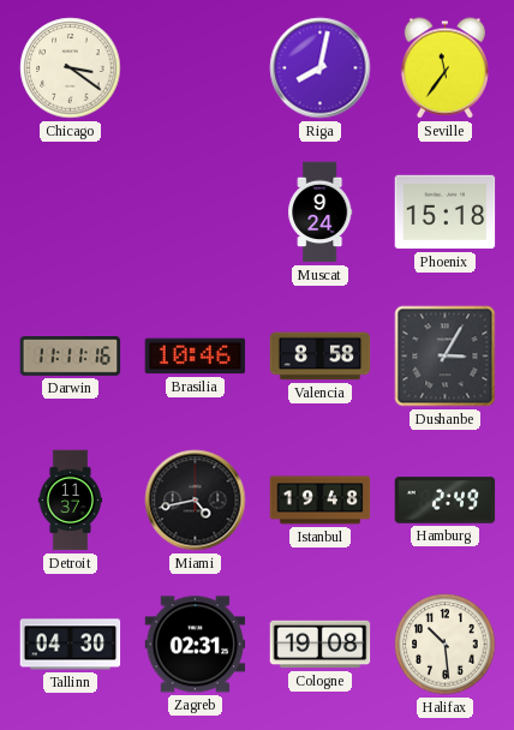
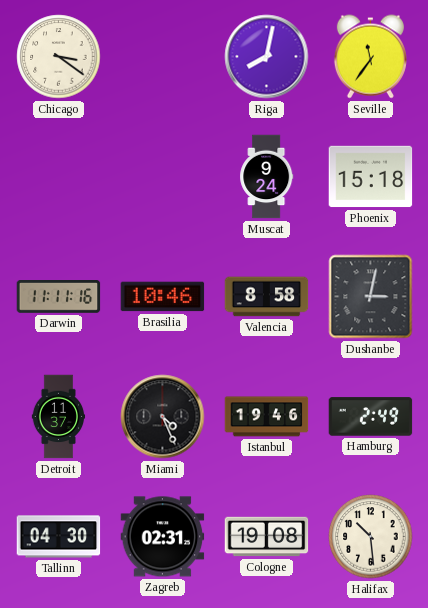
Dushanbe: 3:05 -> 3:02 (371, 297)
Miami: 4:43 -> 4:26 (163, 417)
Istanbul: 19:48 -> 19:46 (267, 417)
